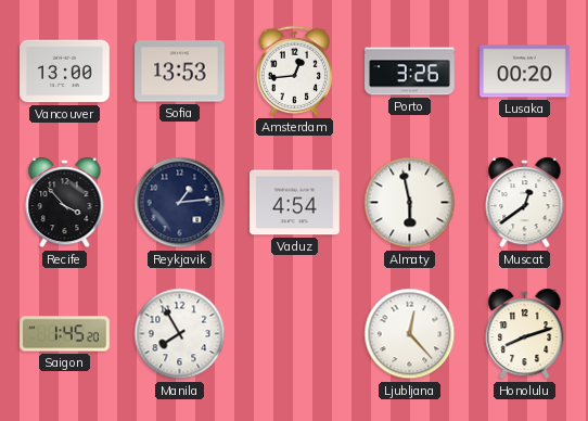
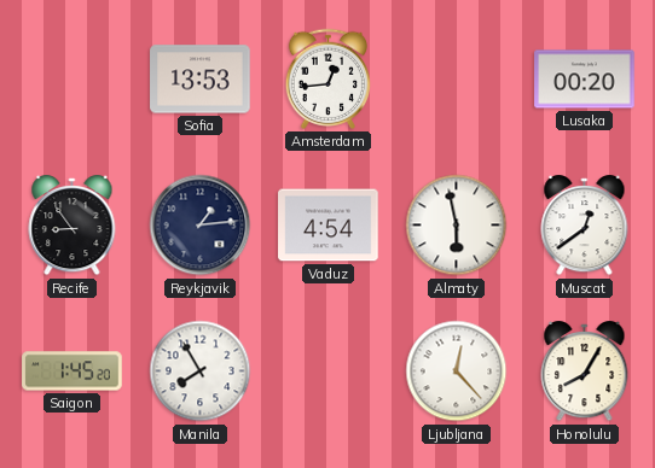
Vancouver: 13:00 -> none (65, 72)
Porto: 3:26 -> none (410, 72)
Recife: 3:53 -> 8:54 (73, 227)
Honolulu: 8:12 -> 8:05 (585, 373)
